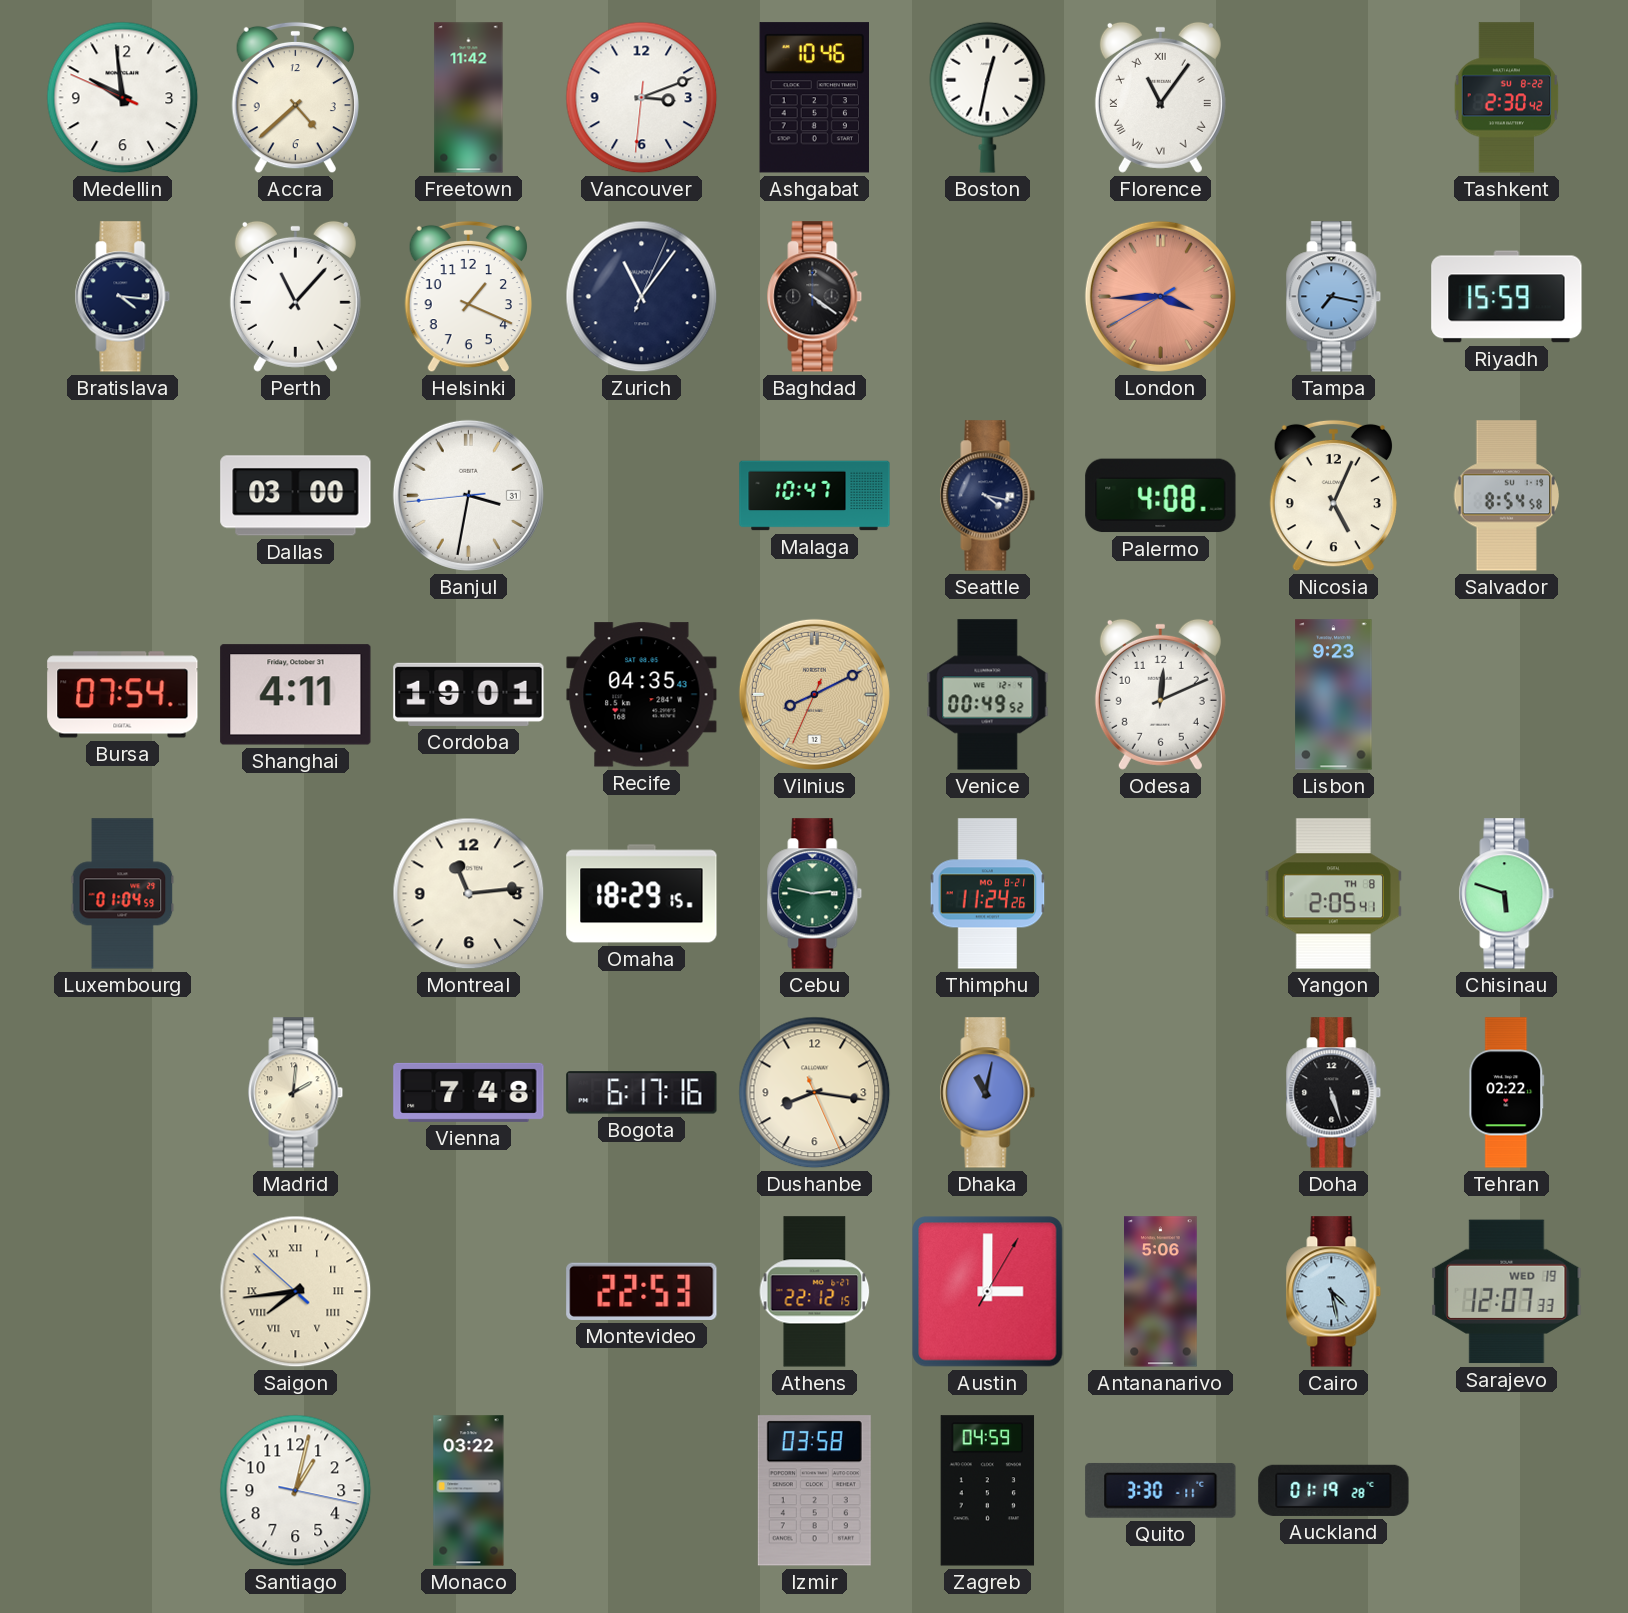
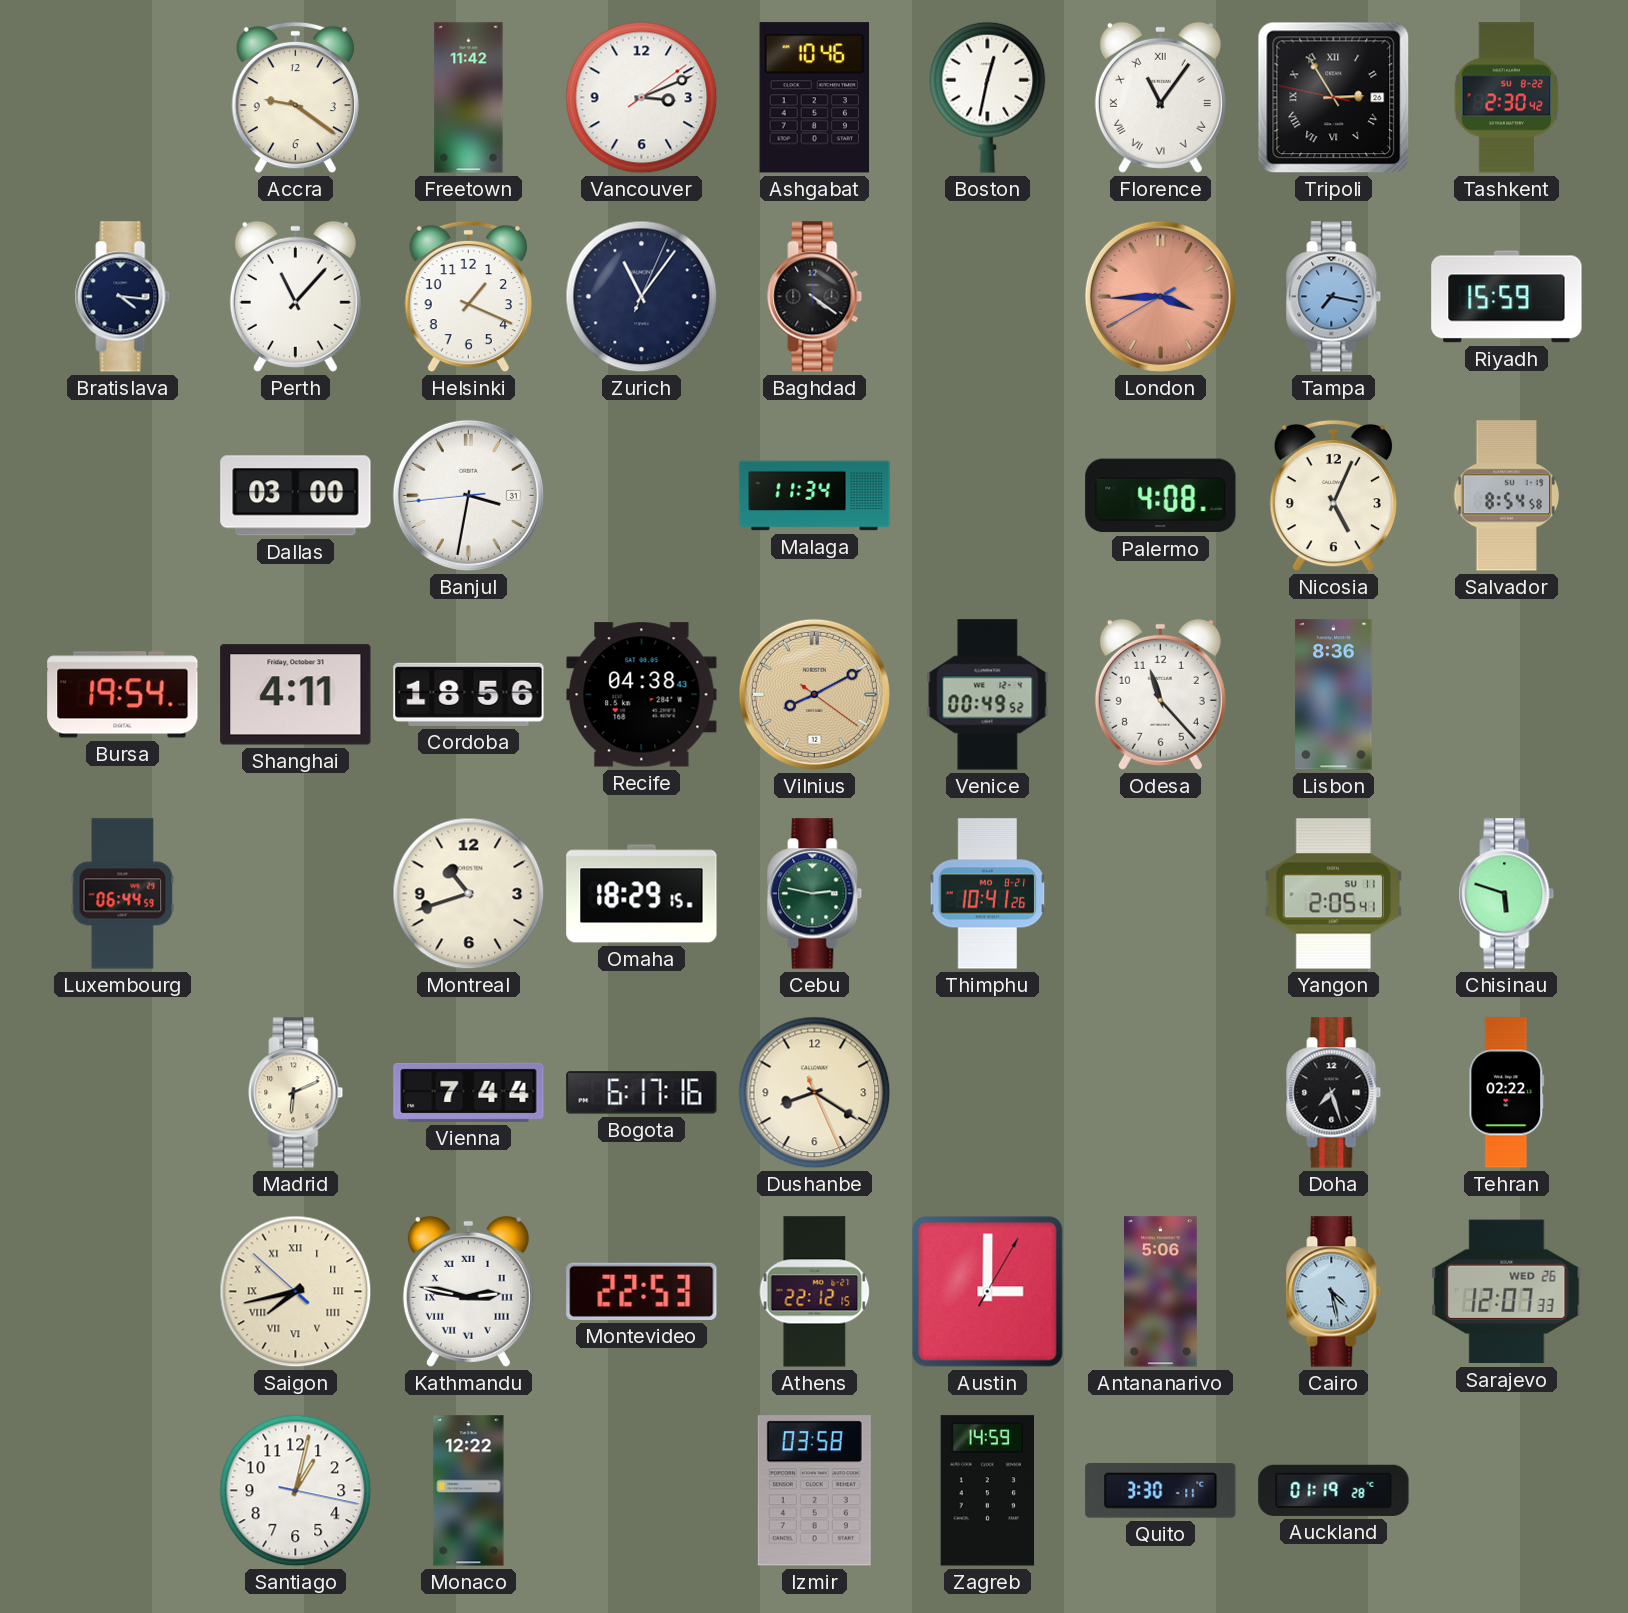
Medellin: 9:58 -> none (123, 98)
Accra: 4:38 -> 9:21 (295, 98)
Vancouver: 3:11:31 -> 3:11:09 (642, 98)
Tripoli: none -> 2:54 (1334, 98)
Malaga: 10:47 -> 11:34 (815, 496)
Seattle: 4:17 -> none (988, 496)
Bursa: 07:54 -> 19:54 (123, 695)
Cordoba: 19:01 -> 18:56 (469, 694)
Recife: 04:35 -> 04:38 (642, 695)
Vilnius: 8:10:34 -> 8:10:21 (814, 694)
Odesa: 12:11 -> 11:23 (1160, 694)
Lisbon: 9:23 -> 8:36 (1334, 695)
Luxembourg: 01:04 -> 06:44 (123, 894)
Montreal: 11:14 -> 10:42 (469, 894)
Thimphu: 11:24 -> 10:41 (988, 894)
Yangon date: TH 8 -> SU 11 (1333, 894)
Madrid: 2:01 -> 6:11 (296, 1093)
Vienna: 7:48 -> 7:44 (469, 1092)
Dushanbe: 8:16 -> 8:20 (815, 1093)
Dhaka: 11:02 -> none (988, 1093)
Doha: 5:27 -> 7:27 (1334, 1093)
Saigon: 7:43 -> 7:42 (296, 1292)
Kathmandu: none -> 2:47 (468, 1291)
Sarajevo date: WED 19 -> WED 26 (1507, 1292)
Monaco: 03:22 -> 12:22 (469, 1491)
Zagreb: 04:59 -> 14:59 (988, 1491)
